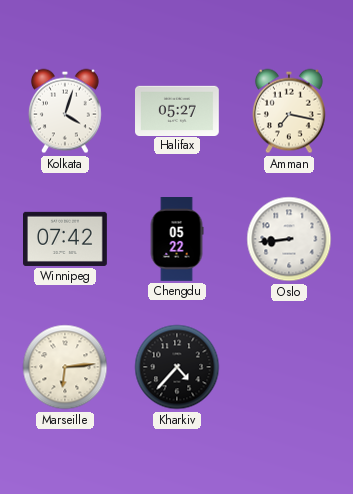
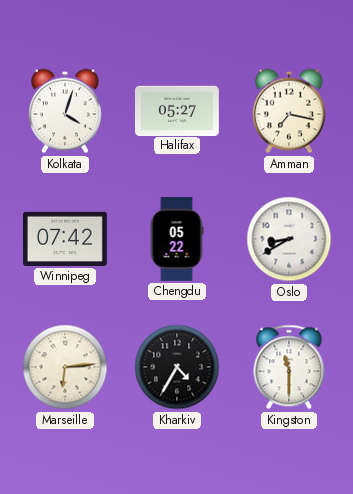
Oslo: 8:44 -> 8:40 (289, 239)
Kharkiv: 4:37 -> 4:35 (177, 367)
Kingston: none -> 11:30 (289, 367)
